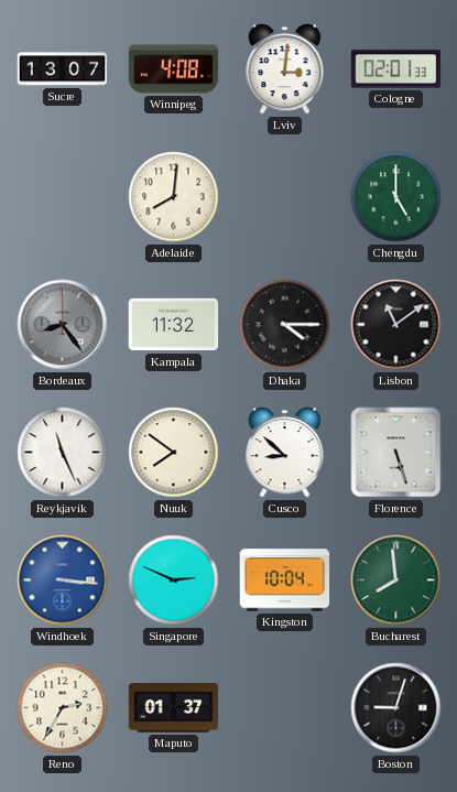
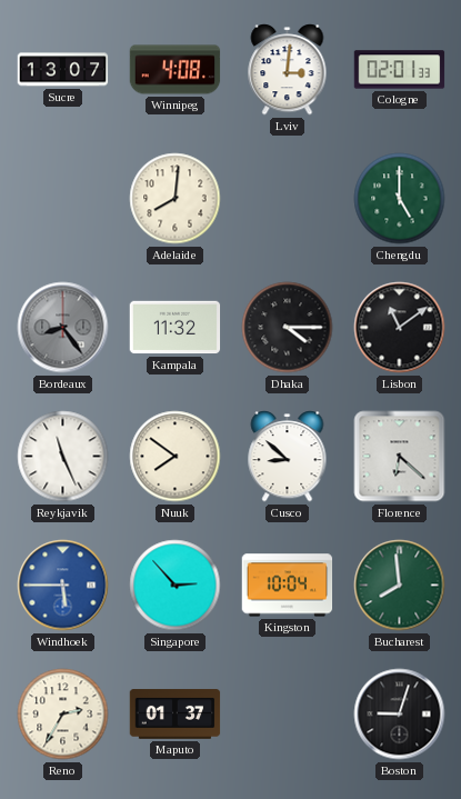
Florence: 5:27 -> 6:22 (400, 457)
Windhoek: 3:16 -> 5:45 (63, 586)
Singapore: 2:49 -> 2:53 (176, 586)
